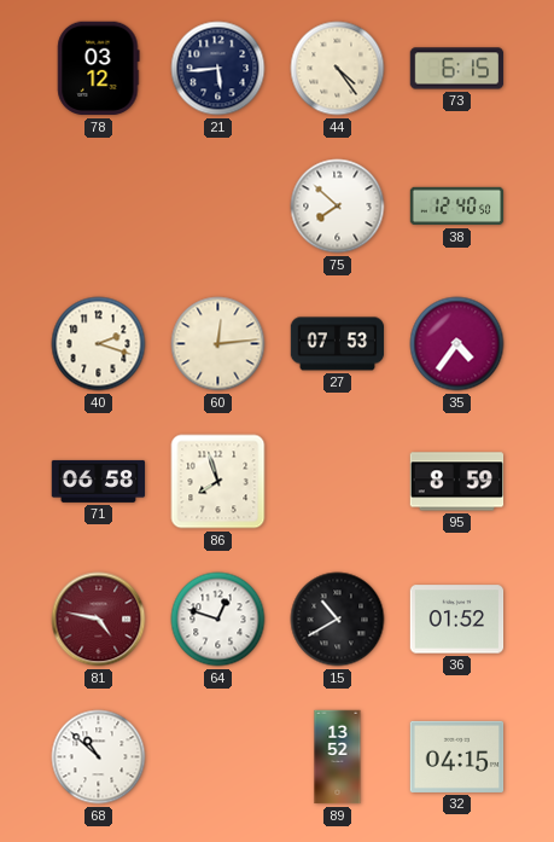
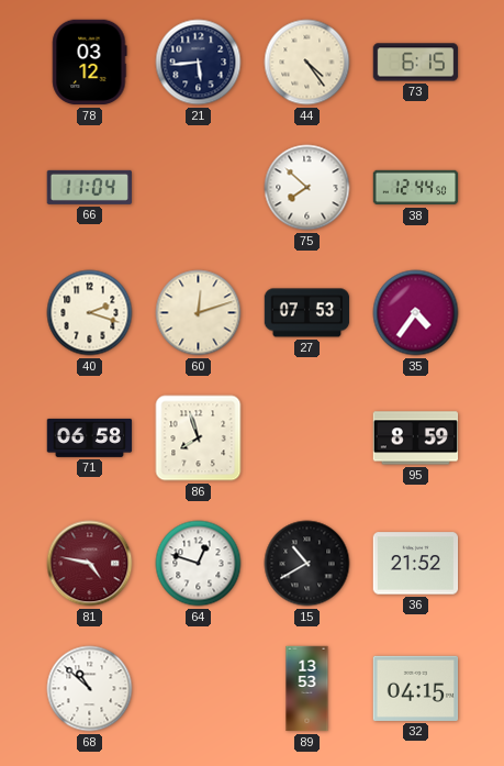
66: none -> 11:04 (89, 187)
38: 12:40 -> 12:44 (416, 188)
60: 12:14 -> 12:12 (199, 313)
36: 01:52 -> 21:52 (416, 564)
89: 13:52 -> 13:53 (307, 689)
